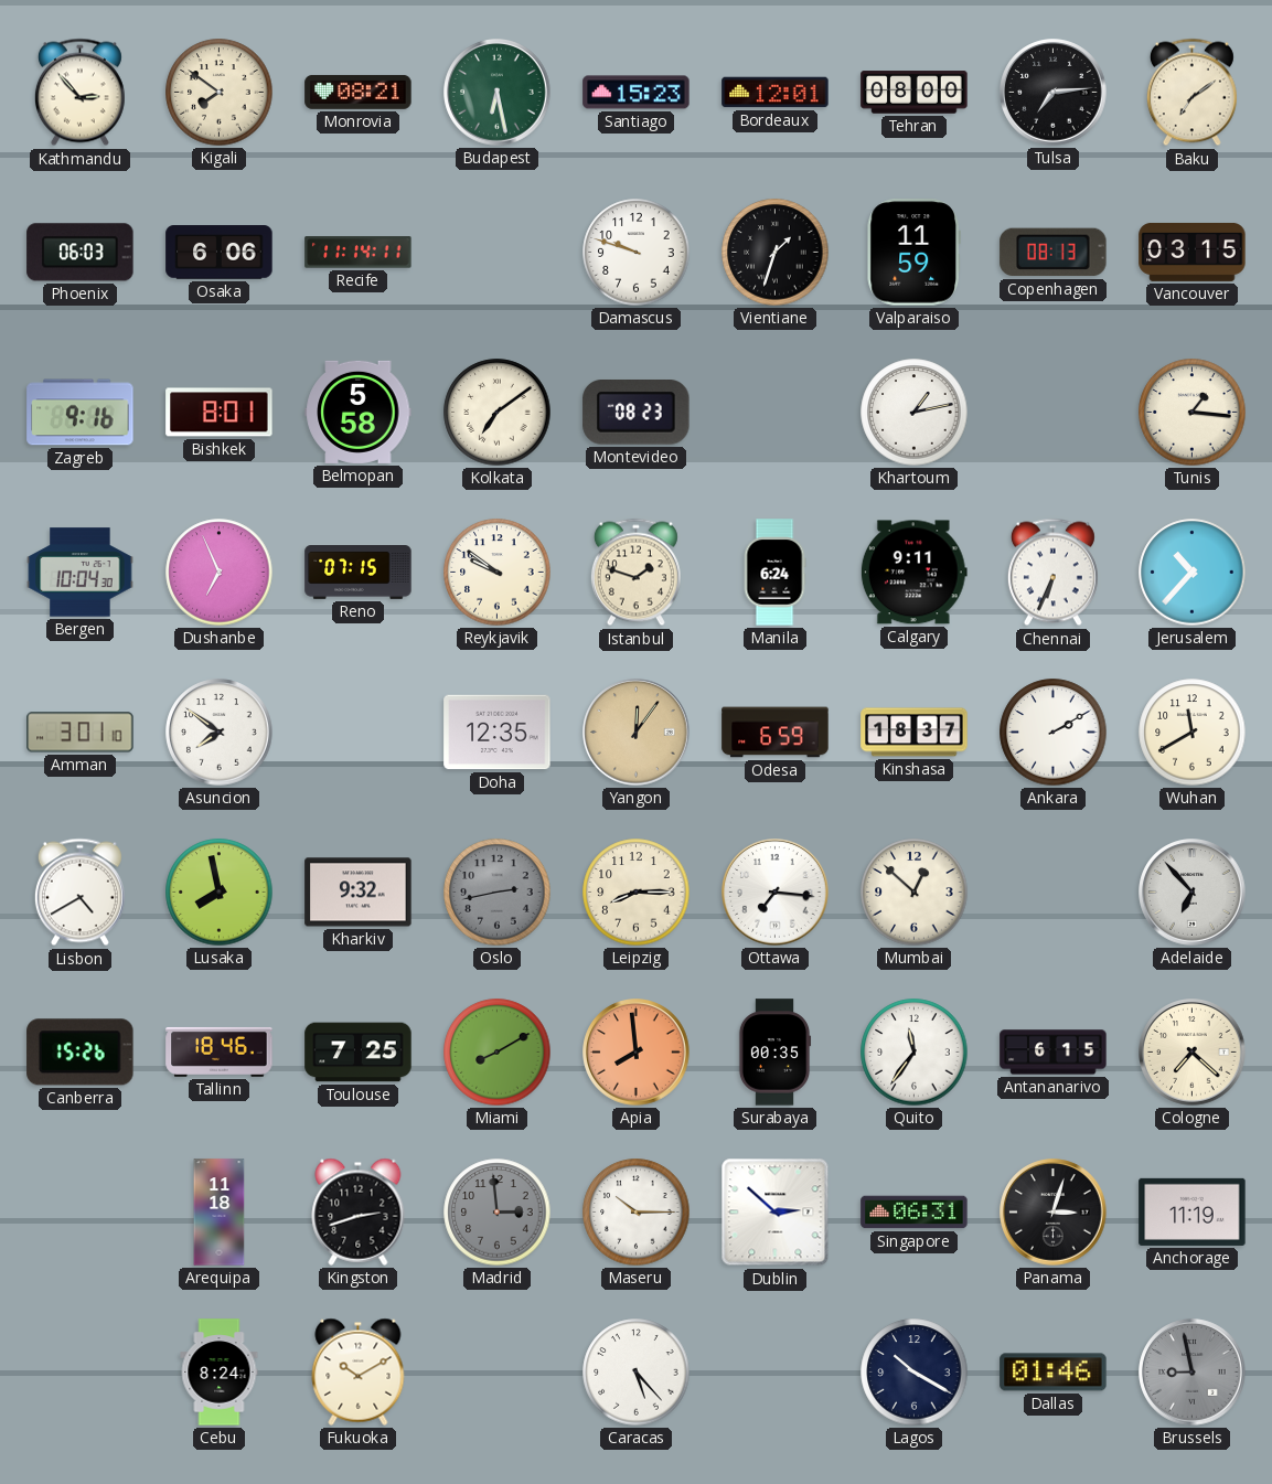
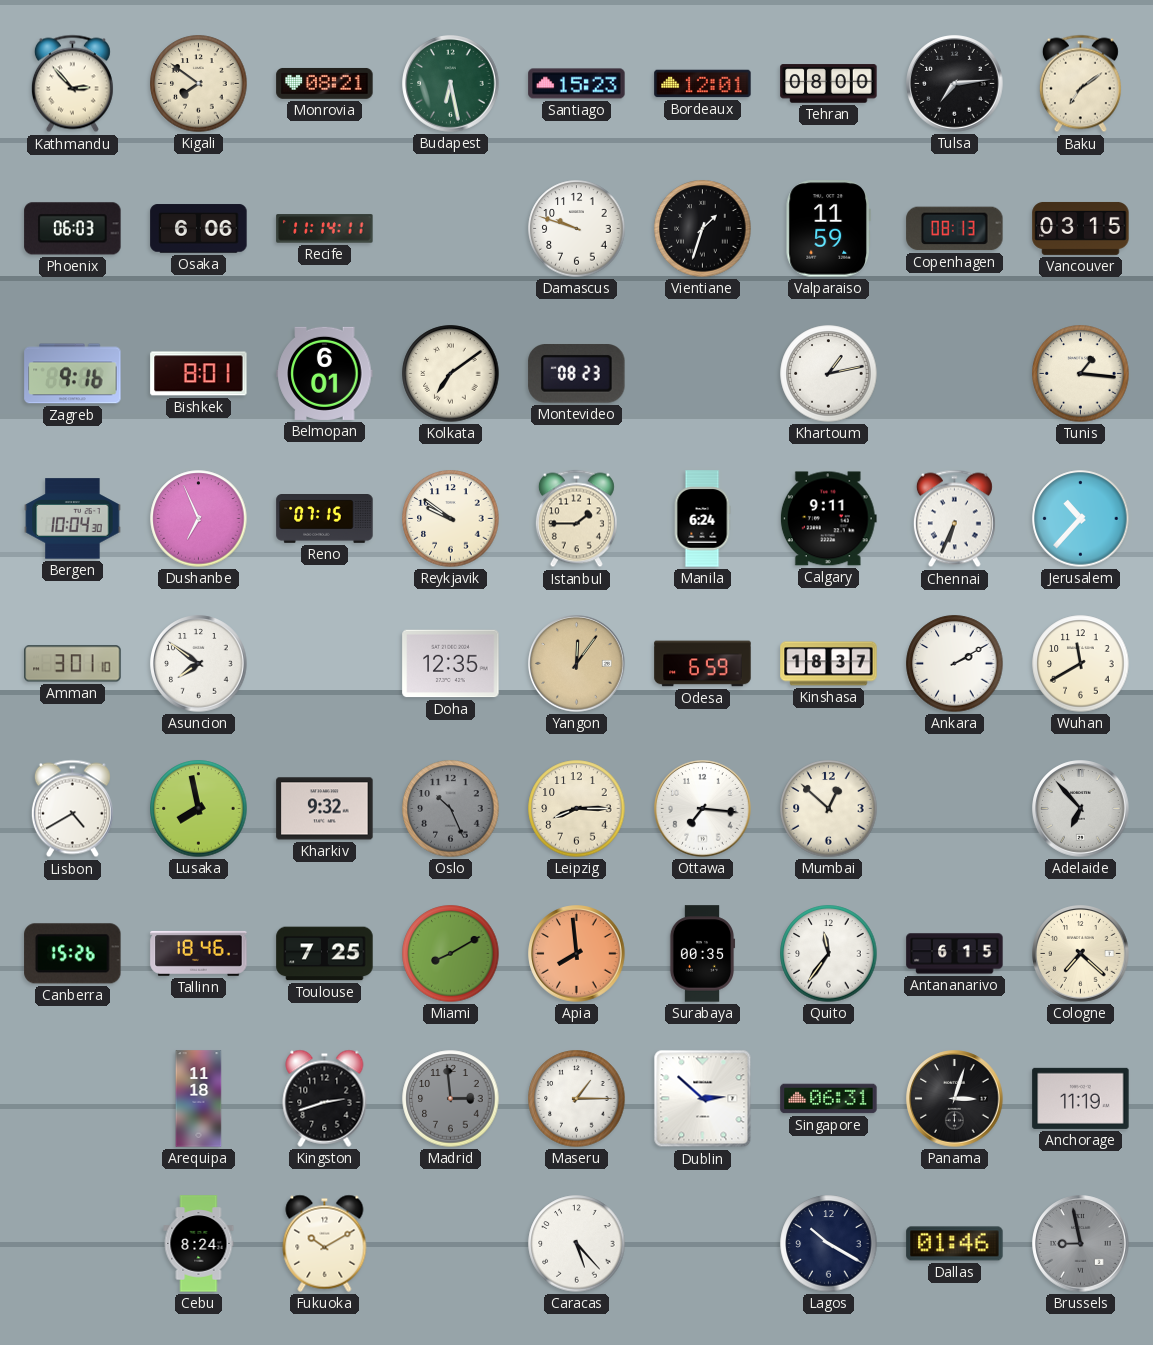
Belmopan: 5:58 -> 6:01 (325, 373)
Istanbul: 1:48 -> 1:45 (576, 519)
Oslo: 2:43 -> 10:26 (451, 809)
Maseru: 10:15 -> 1:15 (577, 1099)
